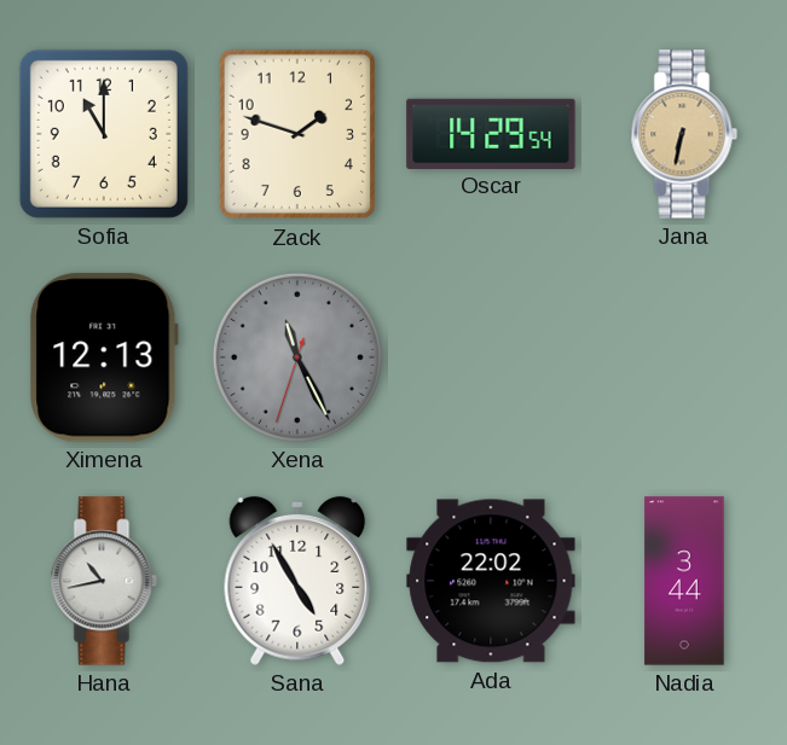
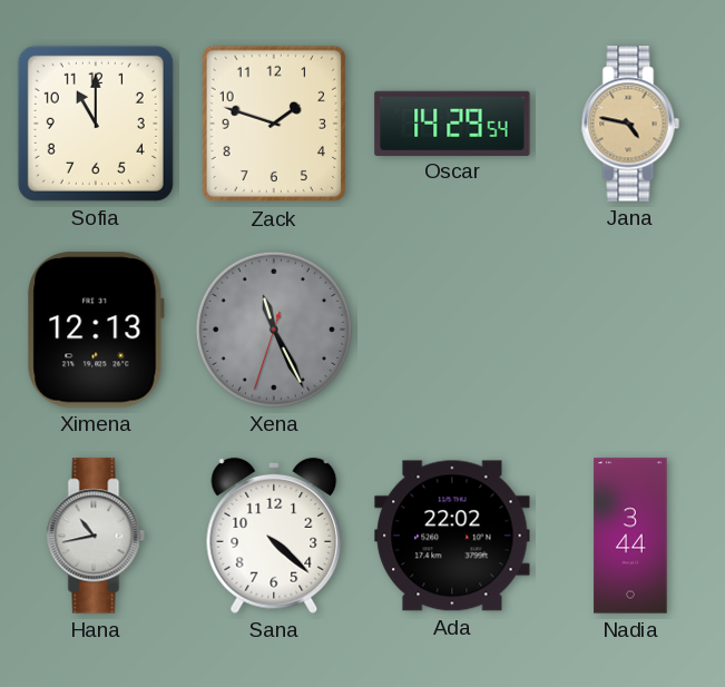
Jana: 6:32 -> 4:47 (630, 124)
Sana: 4:55 -> 4:22 (274, 536)
